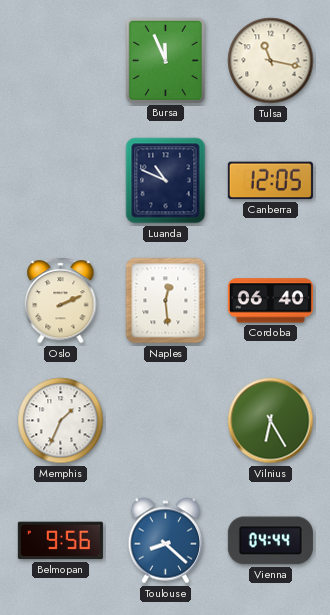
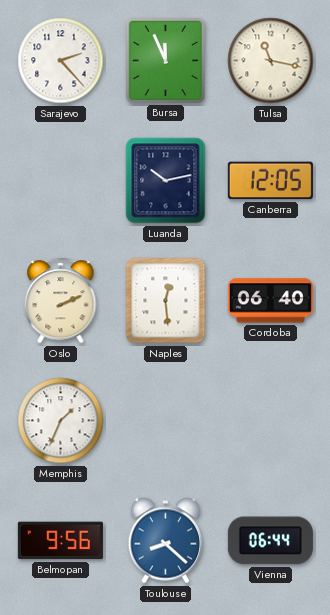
Sarajevo: none -> 2:23 (61, 61)
Luanda: 10:49 -> 10:13 (166, 181)
Vilnius: 6:25 -> none (271, 421)
Vienna: 04:44 -> 06:44 (270, 541)
